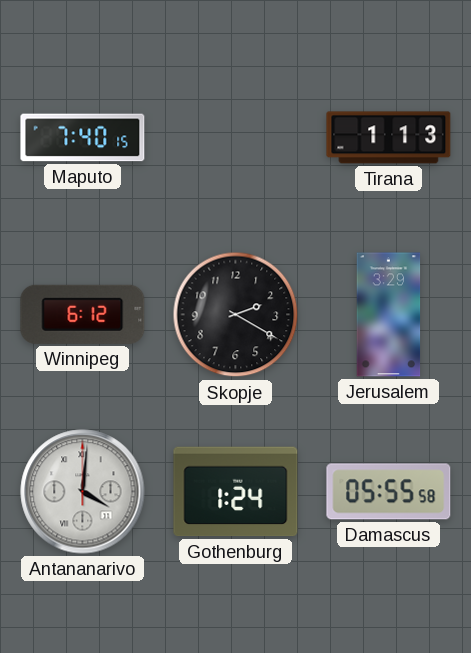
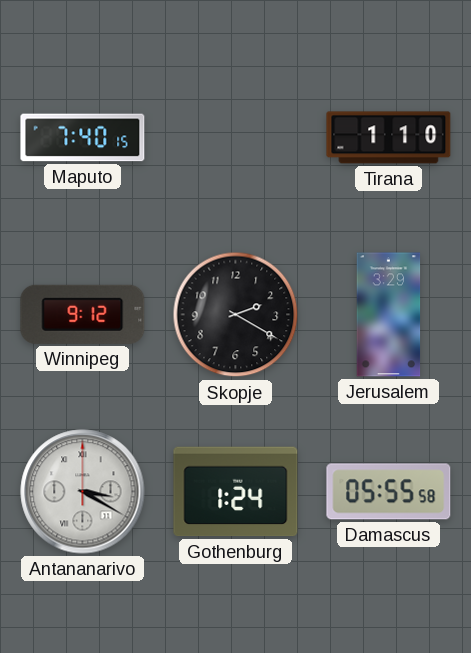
Tirana: 1:13 -> 1:10 (389, 138)
Winnipeg: 6:12 -> 9:12 (83, 314)
Antananarivo: 4:01 -> 3:20 (83, 492)
